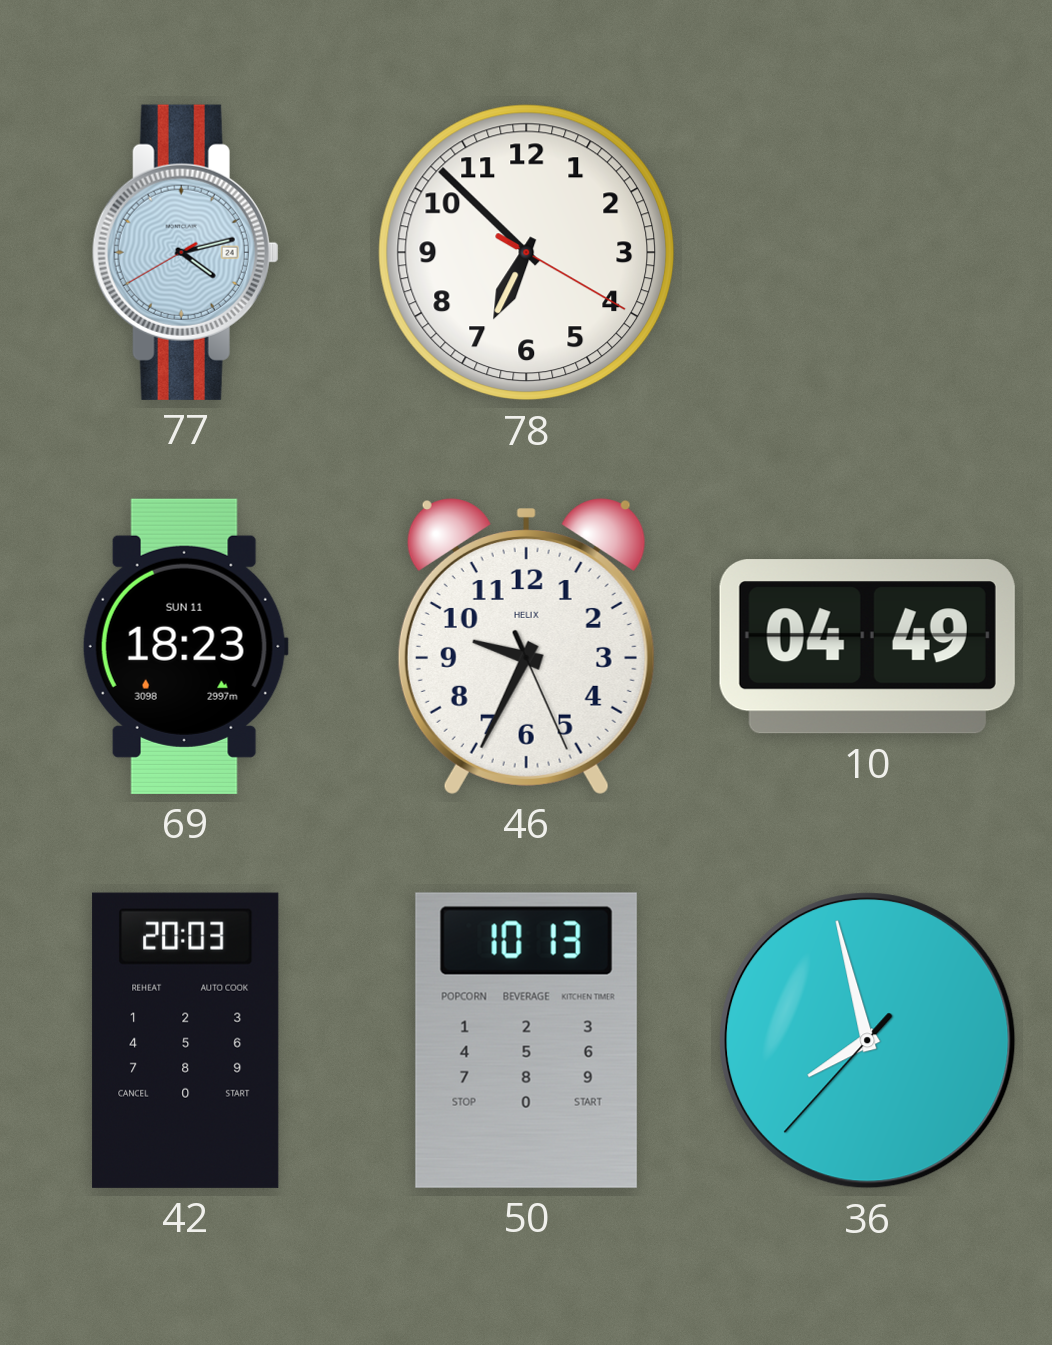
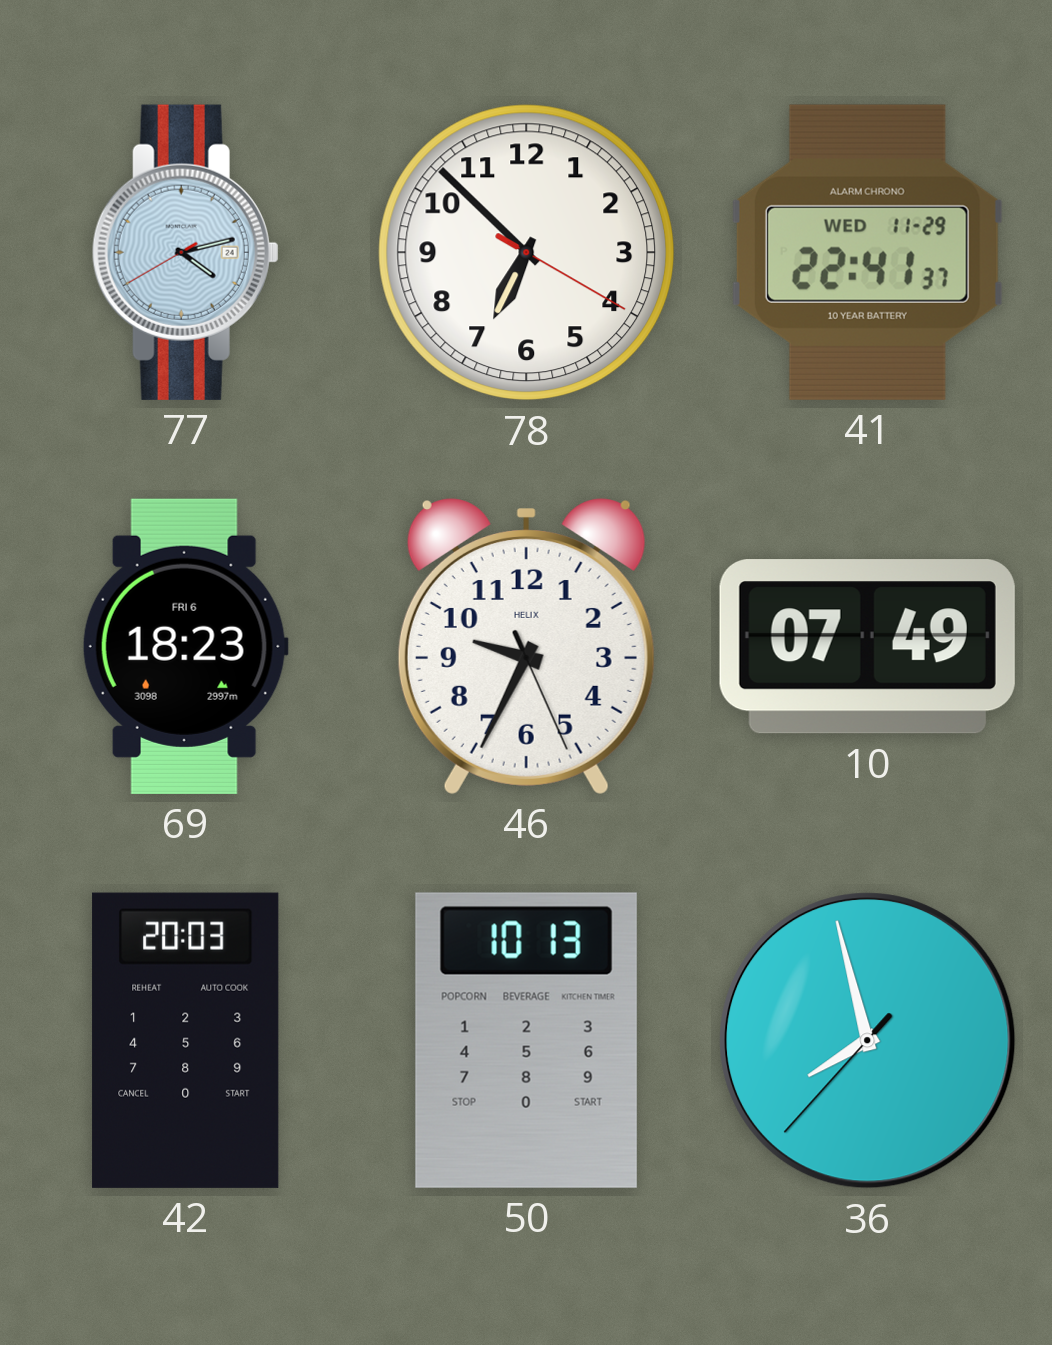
41: none -> 22:41 (867, 252)
69 date: SUN 11 -> FRI 6 (185, 646)
10: 04:49 -> 07:49 (867, 647)
